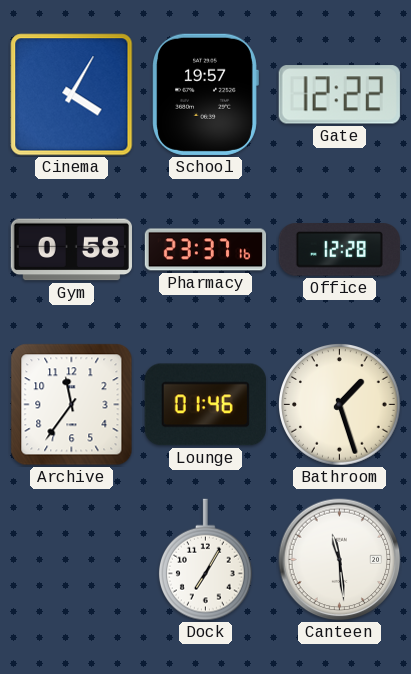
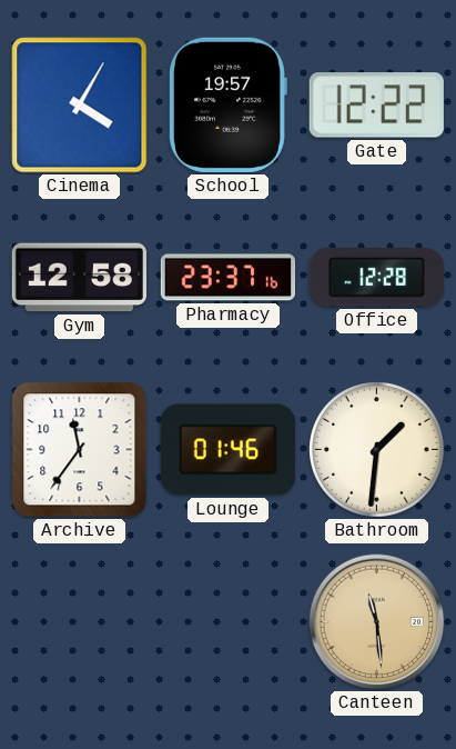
Gym: 0:58 -> 12:58 (79, 278)
Bathroom: 1:27 -> 1:31 (377, 450)
Dock: 7:05 -> none (205, 560)
Canteen dial: white -> champagne (377, 622)
